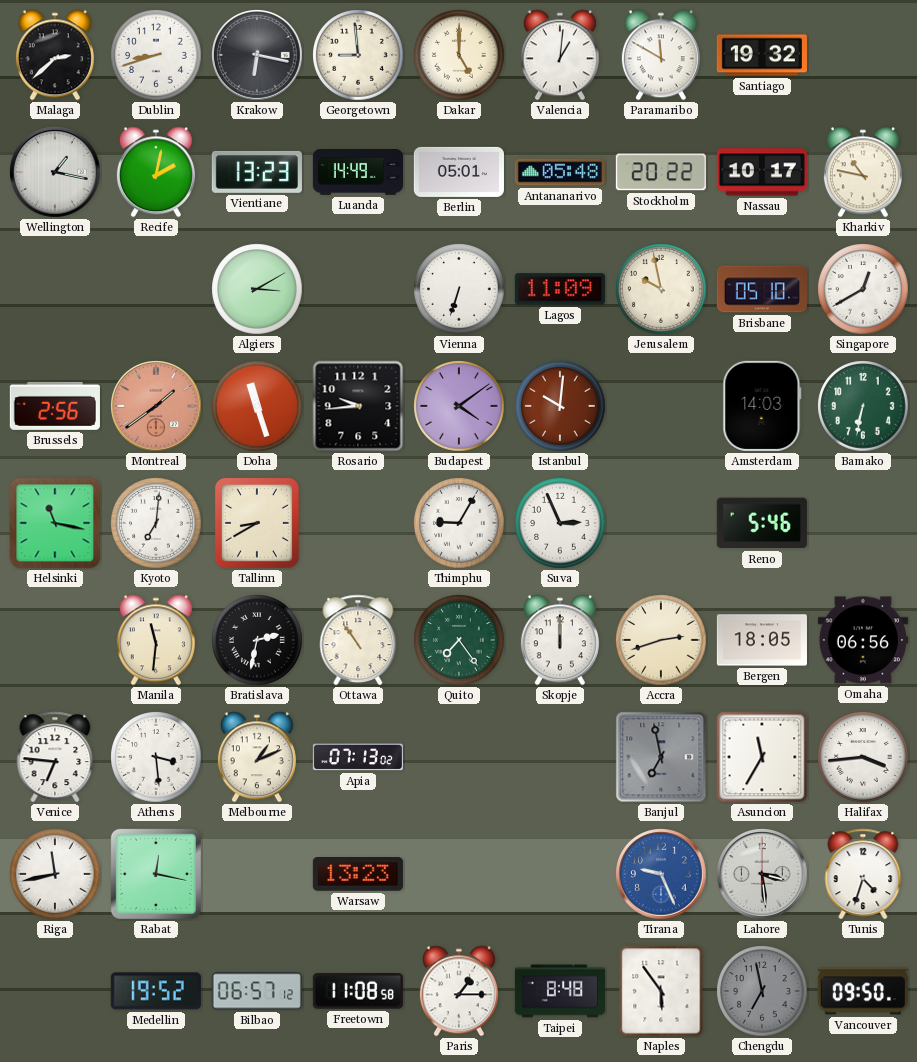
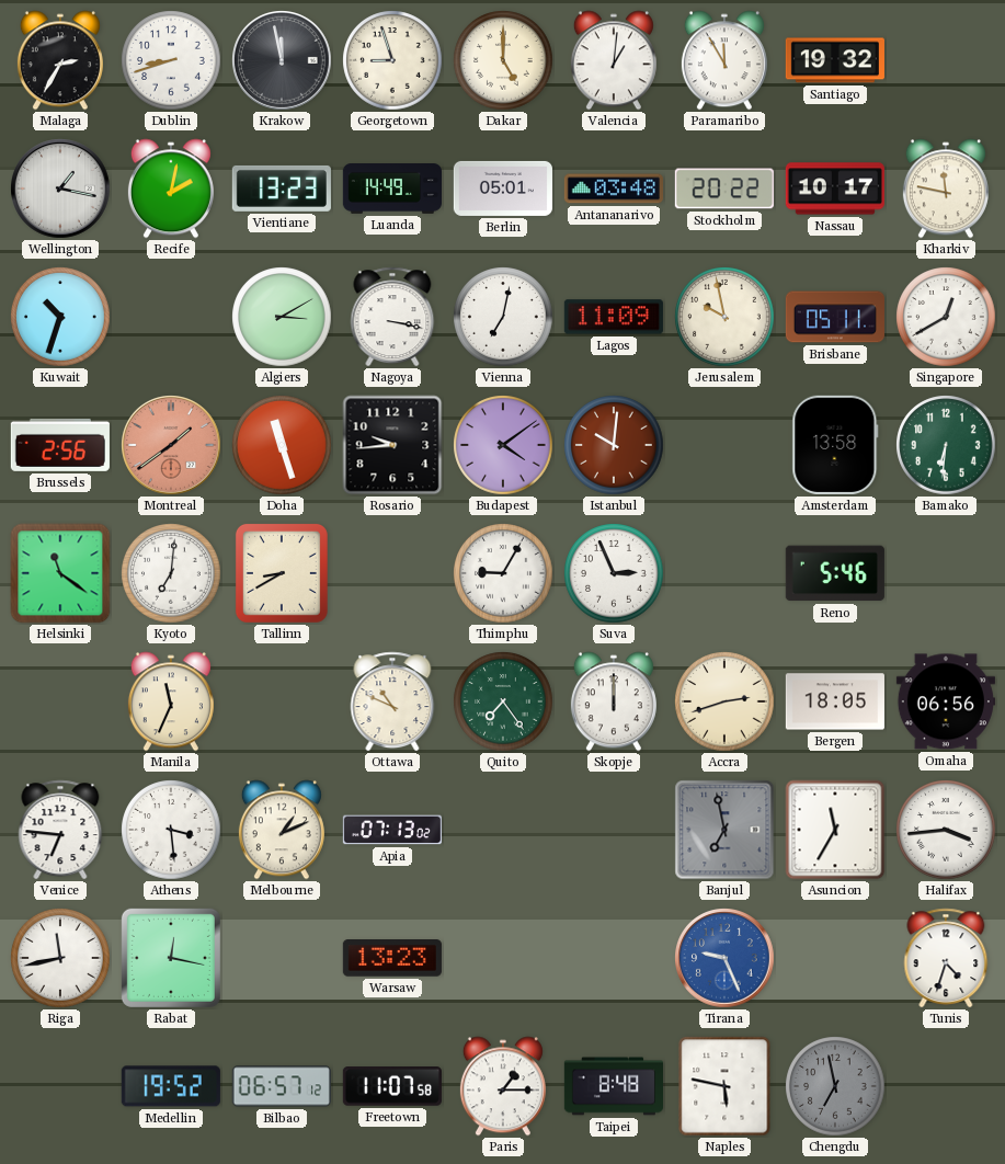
Malaga: 2:38 -> 2:35 (60, 60)
Krakow: 6:17 -> 11:58 (283, 61)
Georgetown: 8:59 -> 8:57 (392, 60)
Paramaribo: 11:50 -> 11:55 (724, 60)
Antananarivo: 05:48 -> 03:48 (614, 189)
Kharkiv: 10:47 -> 11:47 (946, 189)
Kuwait: none -> 10:33 (60, 317)
Nagoya: none -> 3:17 (392, 317)
Vienna: 6:33 -> 7:02 (503, 317)
Brisbane: 05:10 -> 05:11 (835, 317)
Amsterdam: 14:03 -> 13:58 (835, 445)
Bamako: 6:32 -> 6:31 (946, 445)
Helsinki: 11:17 -> 11:21 (60, 573)
Manila: 11:31 -> 11:34 (171, 701)
Bratislava: 2:32 -> none (257, 640)
Ottawa: 10:54 -> 10:49 (392, 701)
Lahore: 3:29 -> none (763, 875)
Freetown: 11:08 -> 11:07 (392, 1086)
Naples: 5:54 -> 5:47 (724, 1086)
Vancouver: 09:50 -> none (863, 991)
